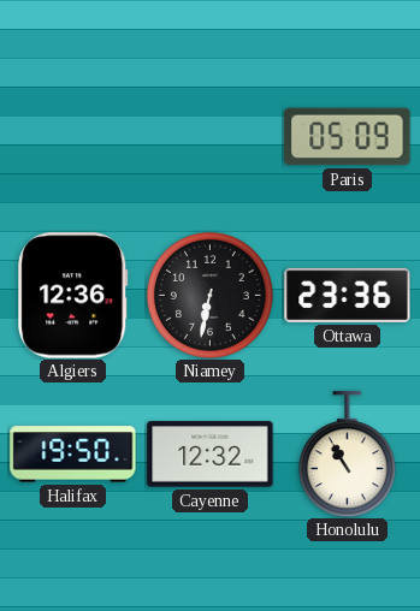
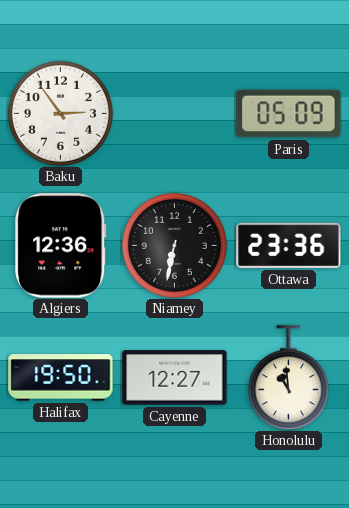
Baku: none -> 2:54 (60, 113)
Cayenne: 12:32 -> 12:27 (175, 378)
Honolulu: 10:55 -> 10:59 (288, 378)
